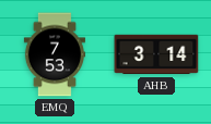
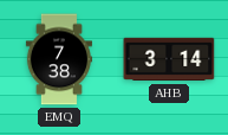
EMQ: 7:53 -> 7:38 (59, 59)
